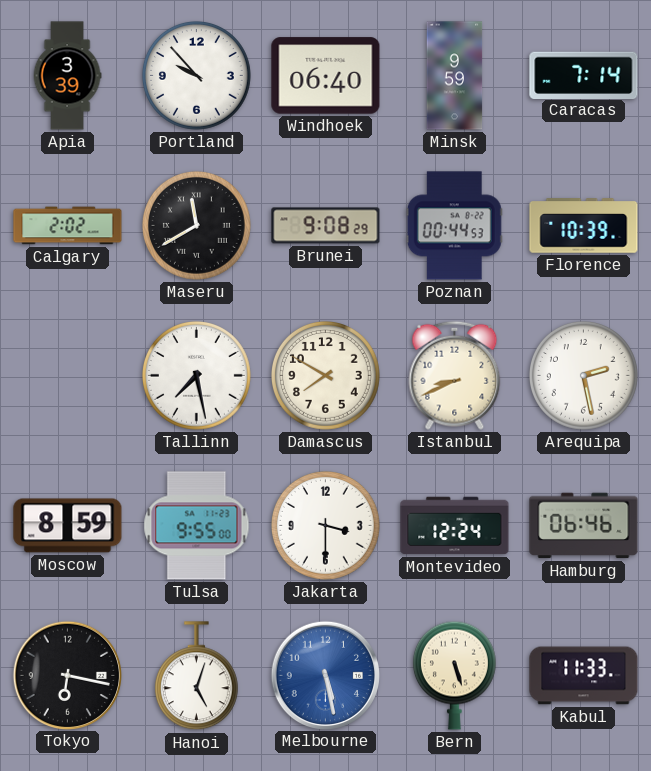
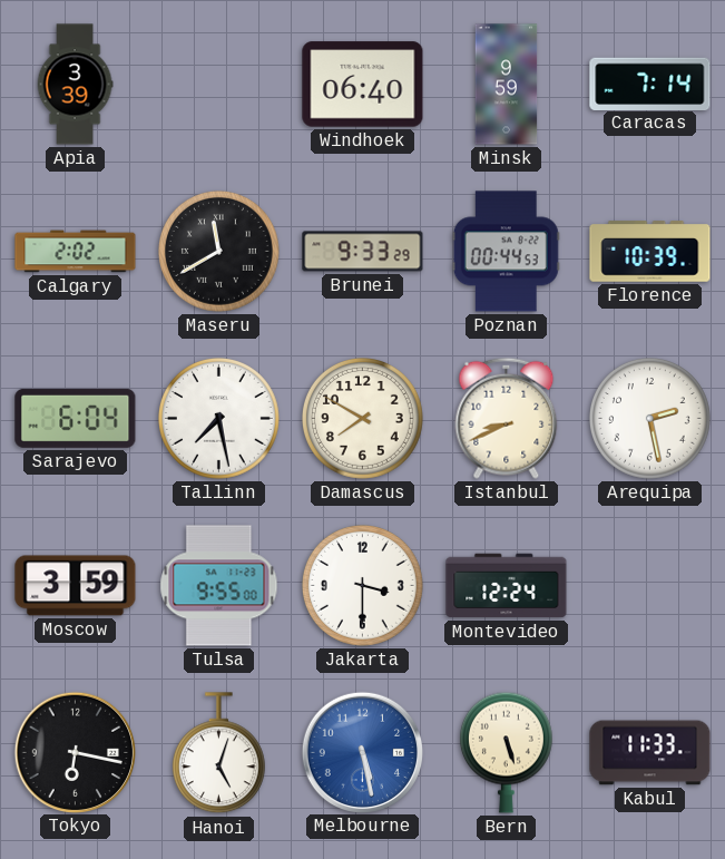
Portland: 9:53 -> none (196, 75)
Brunei: 9:08 -> 9:33 (363, 252)
Sarajevo: none -> 6:04 (76, 418)
Moscow: 8:59 -> 3:59 (76, 586)
Hamburg: 06:46 -> none (584, 526)
